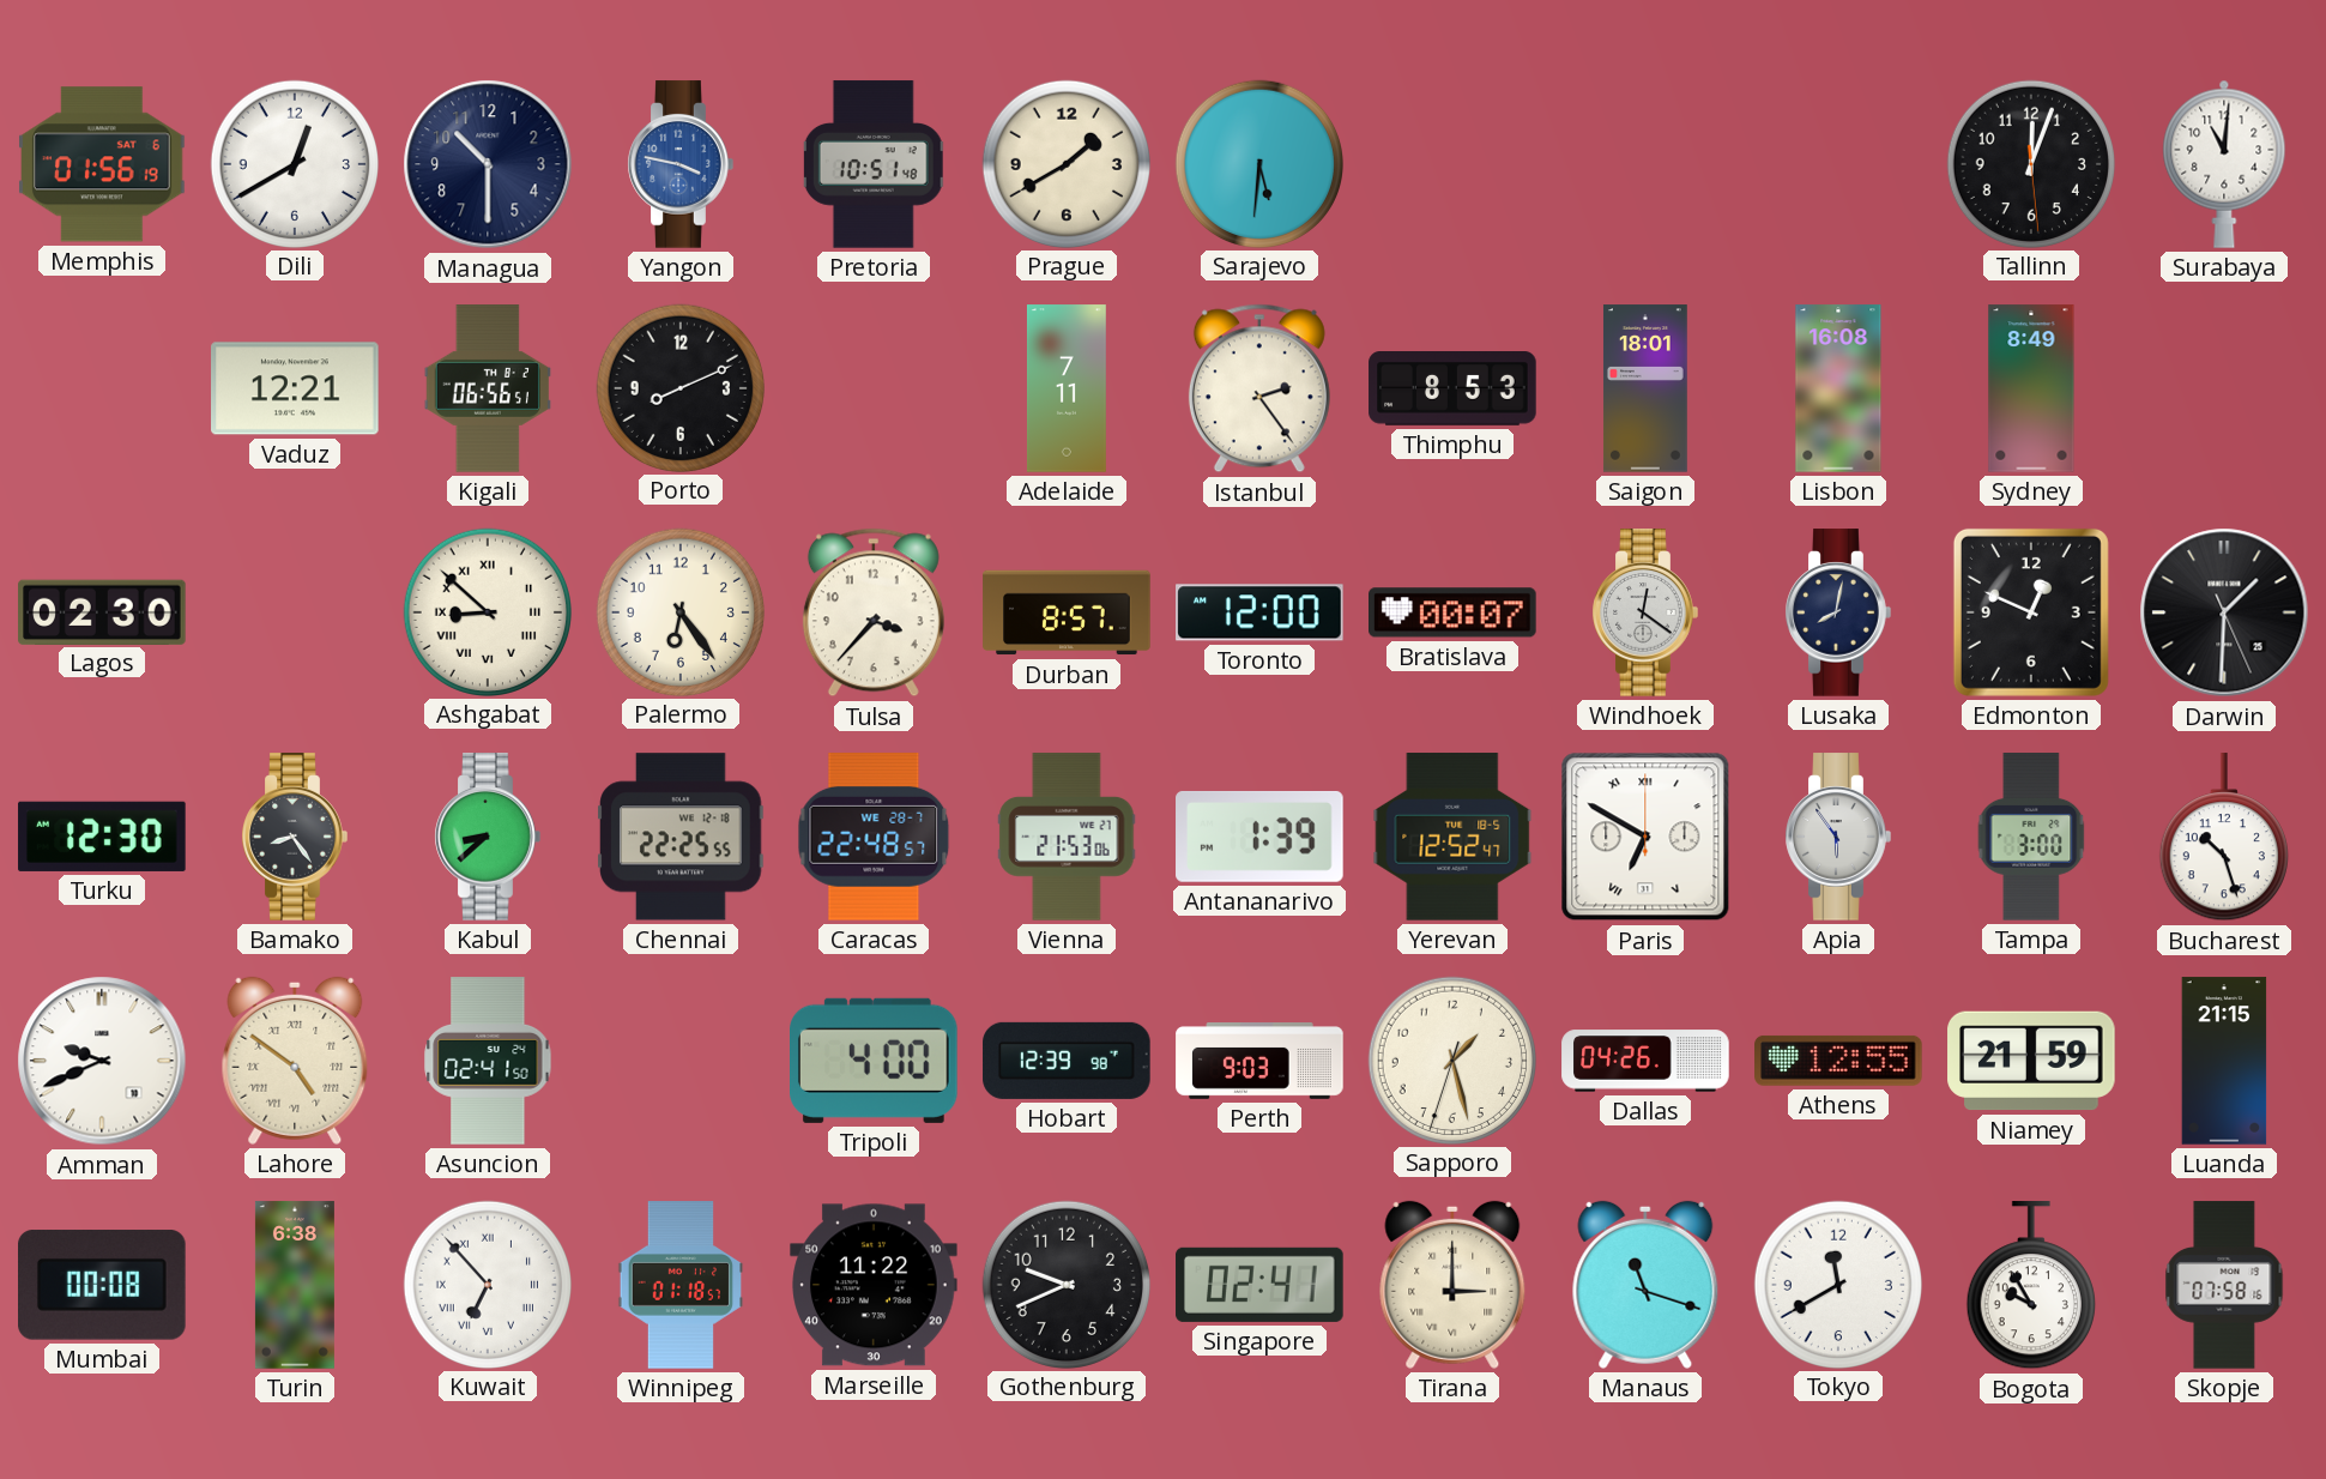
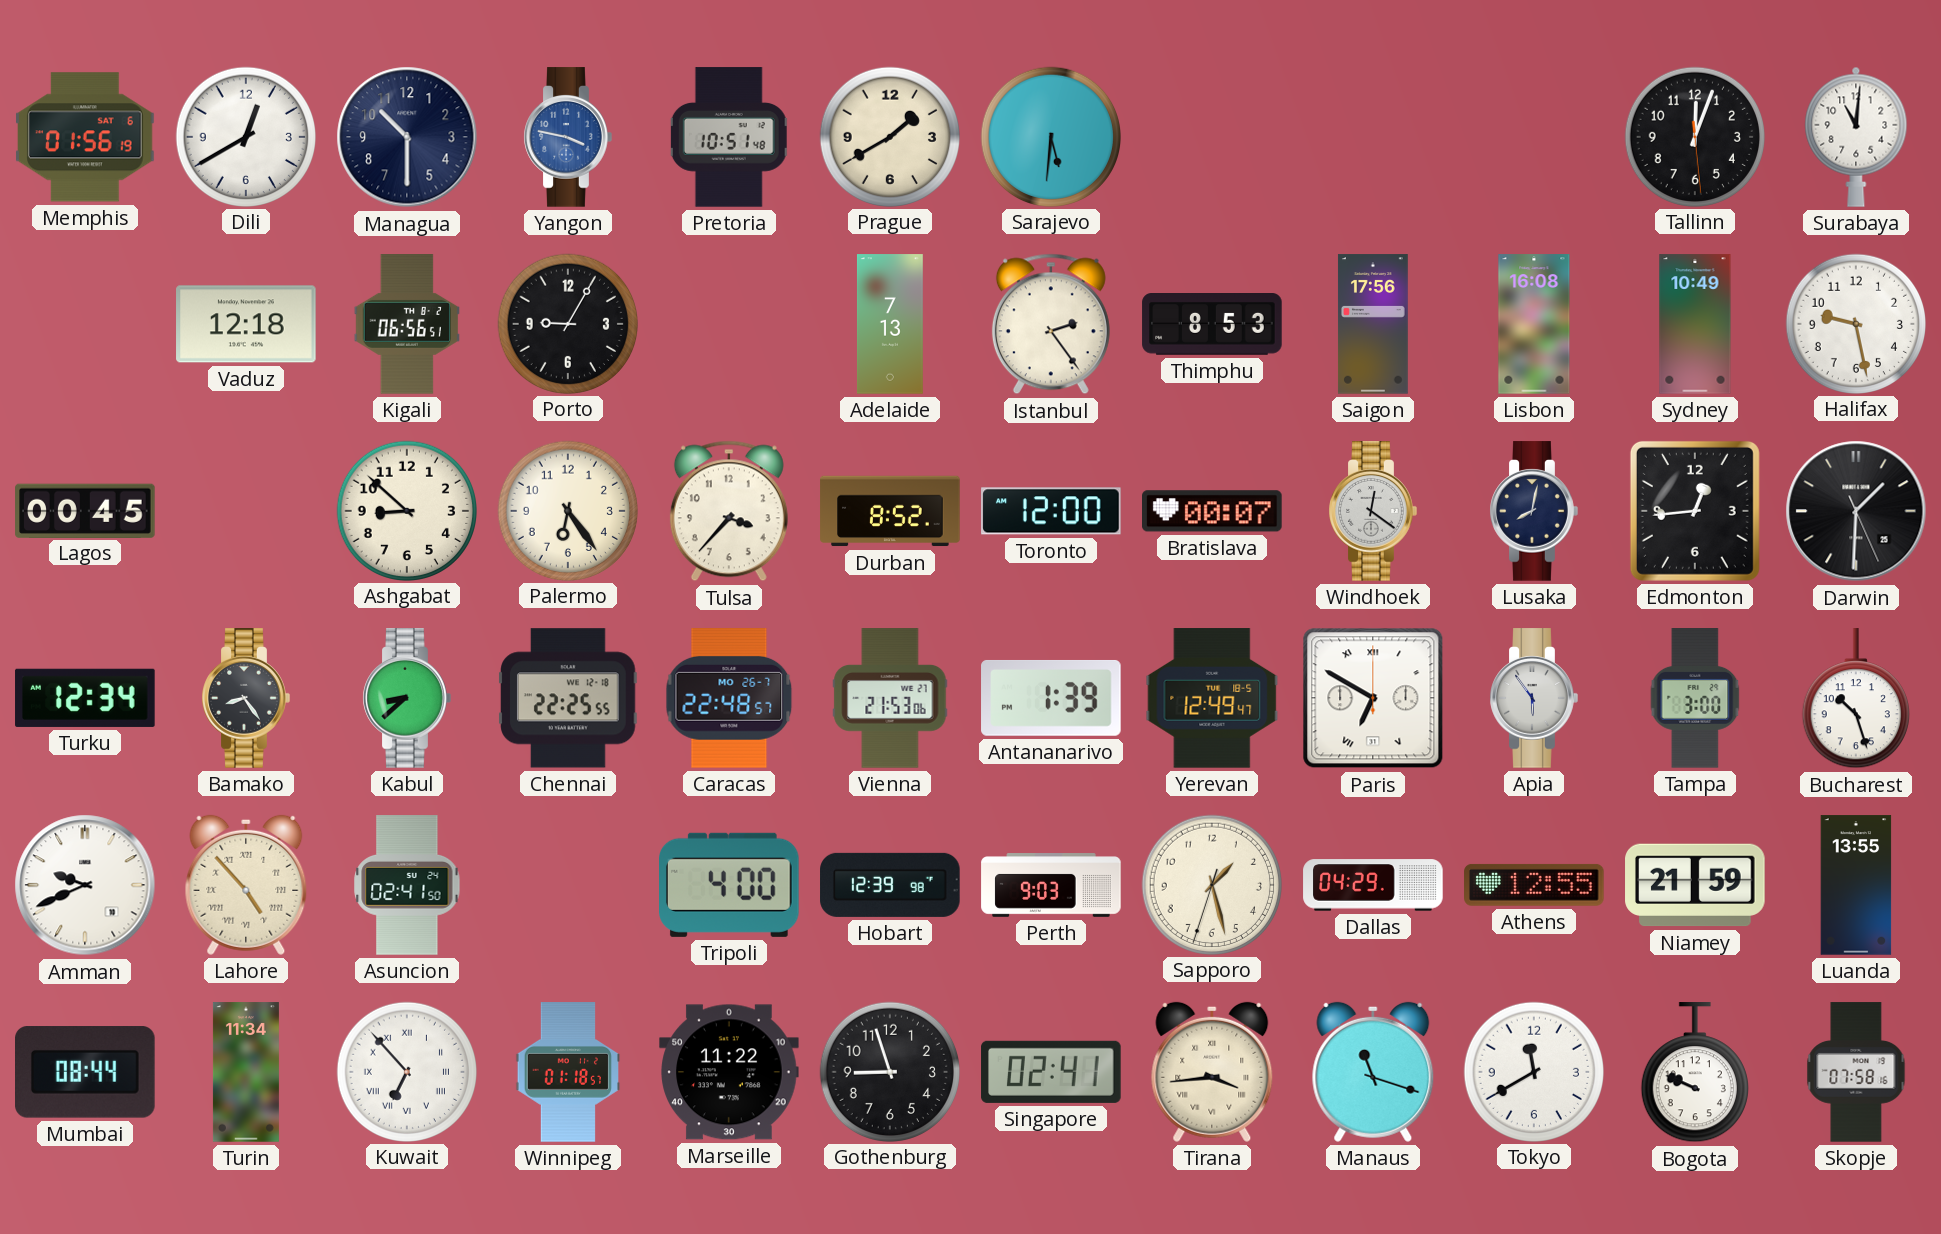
Vaduz: 12:21 -> 12:18 (246, 324)
Porto: 8:11 -> 9:05 (567, 323)
Adelaide: 7:11 -> 7:13 (890, 324)
Saigon: 18:01 -> 17:56 (1373, 324)
Sydney: 8:49 -> 10:49 (1695, 324)
Halifax: none -> 9:28 (1855, 323)
Lagos: 02:30 -> 00:45 (85, 510)
Ashgabat numerals: Roman -> Arabic (406, 510)
Durban: 8:57 -> 8:52 (890, 511)
Edmonton: 12:49 -> 12:44 (1695, 511)
Turku: 12:30 -> 12:34 (85, 698)
Caracas date: WE 28-7 -> MO 26-7 (729, 699)
Yerevan: 12:52 -> 12:49 (1212, 698)
Lahore: 4:51 -> 4:53 (246, 885)
Dallas: 04:26 -> 04:29 (1373, 885)
Luanda: 21:15 -> 13:55 (1856, 885)
Mumbai: 00:08 -> 08:44 (86, 1072)
Turin: 6:38 -> 11:34 (246, 1072)
Gothenburg: 9:41 -> 8:57 (889, 1071)
Tirana: 3:00 -> 3:44 (1212, 1072)
Bogota: 9:55 -> 9:49 (1695, 1073)
